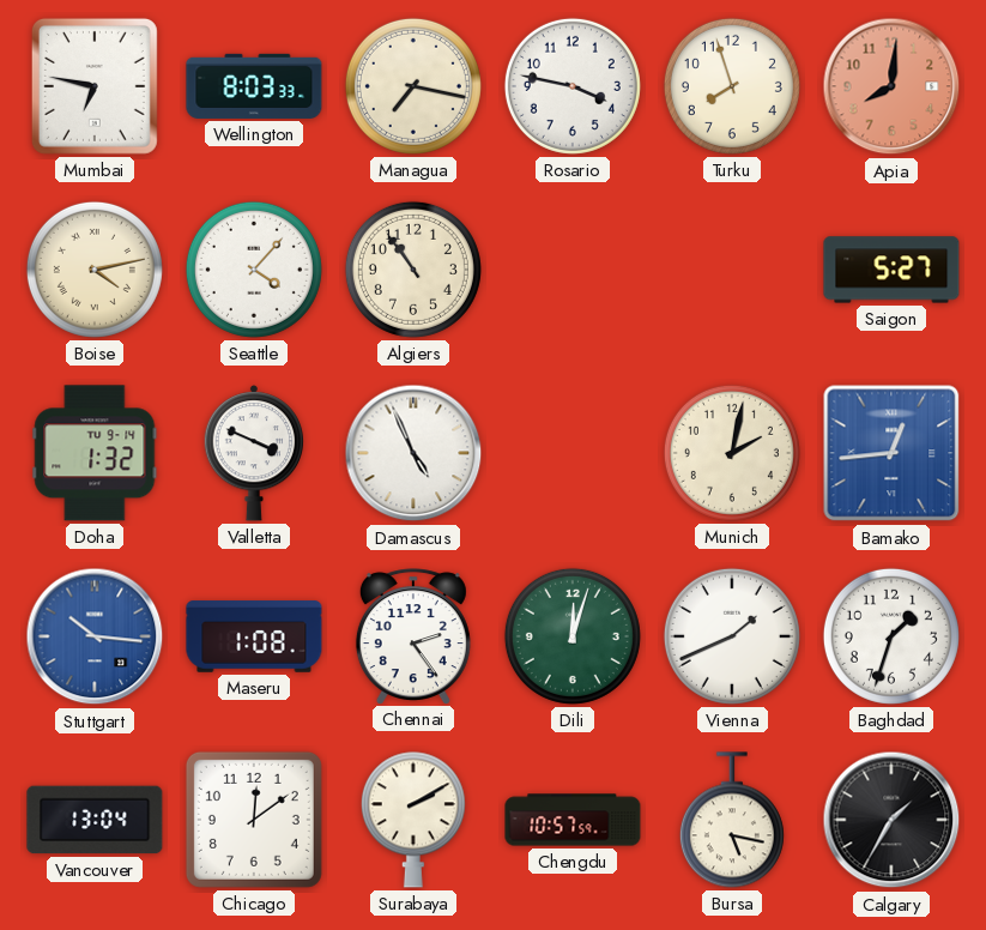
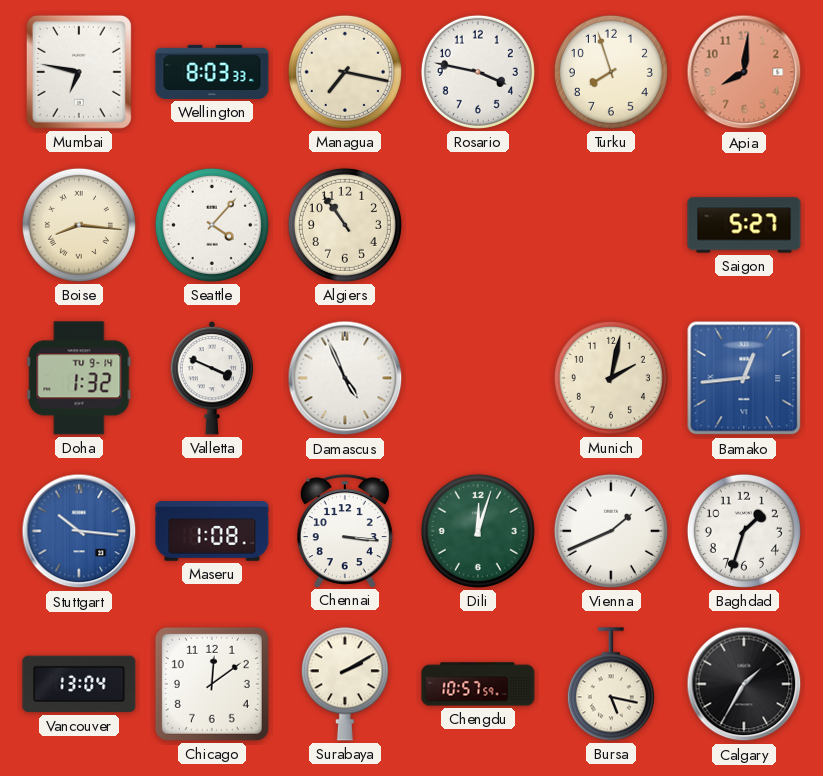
Boise: 4:13 -> 8:16 (79, 225)
Chennai: 2:24 -> 3:16 (345, 531)
